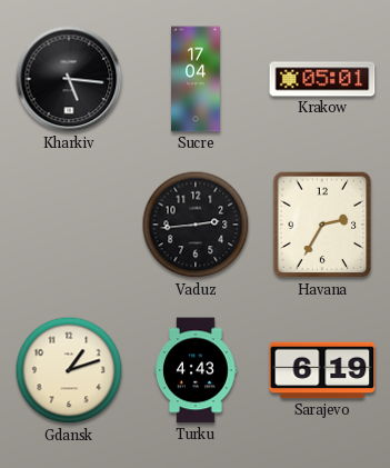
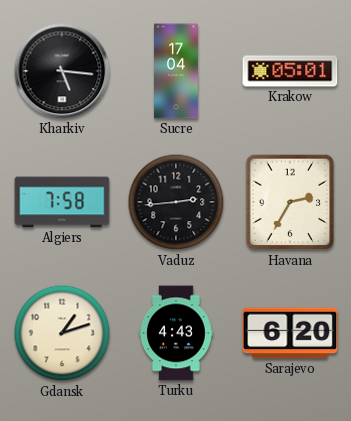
Algiers: none -> 7:58 (62, 202)
Sarajevo: 6:19 -> 6:20 (290, 333)
